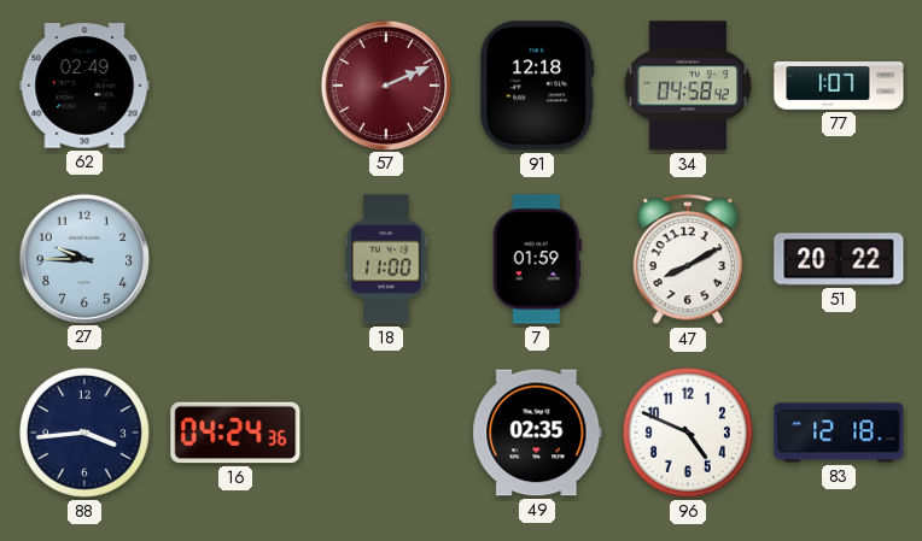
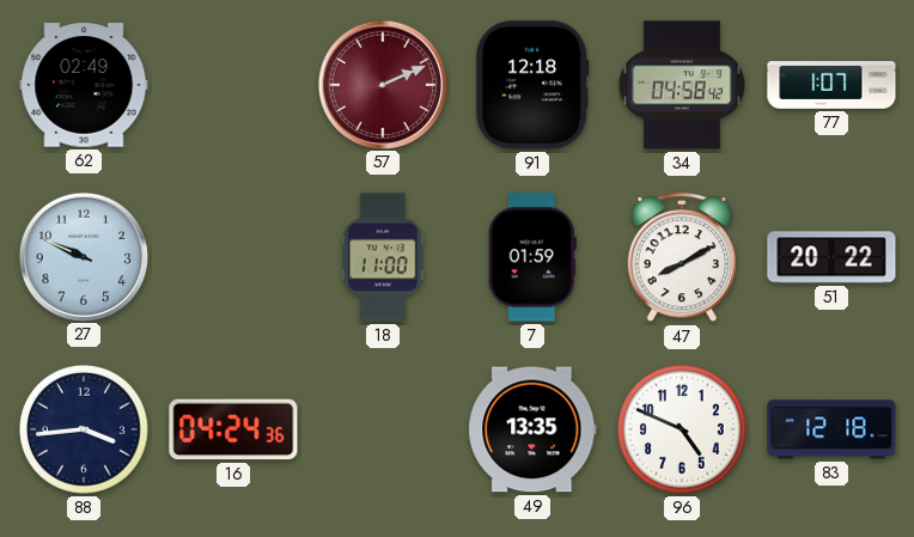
27: 9:45 -> 9:49 (83, 256)
49: 02:35 -> 13:35 (532, 429)
